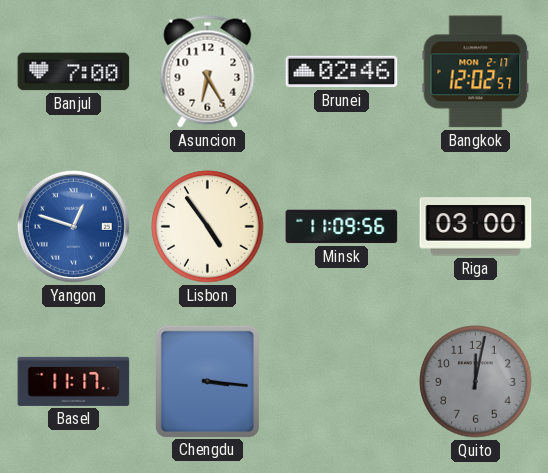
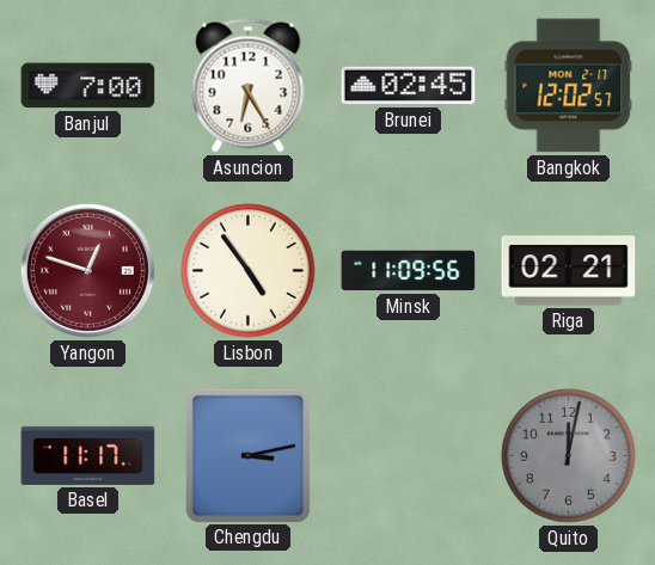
Brunei: 02:46 -> 02:45 (409, 86)
Yangon dial: blue -> burgundy (87, 270)
Riga: 03:00 -> 02:21 (569, 271)
Chengdu: 3:16 -> 3:13 (247, 455)
